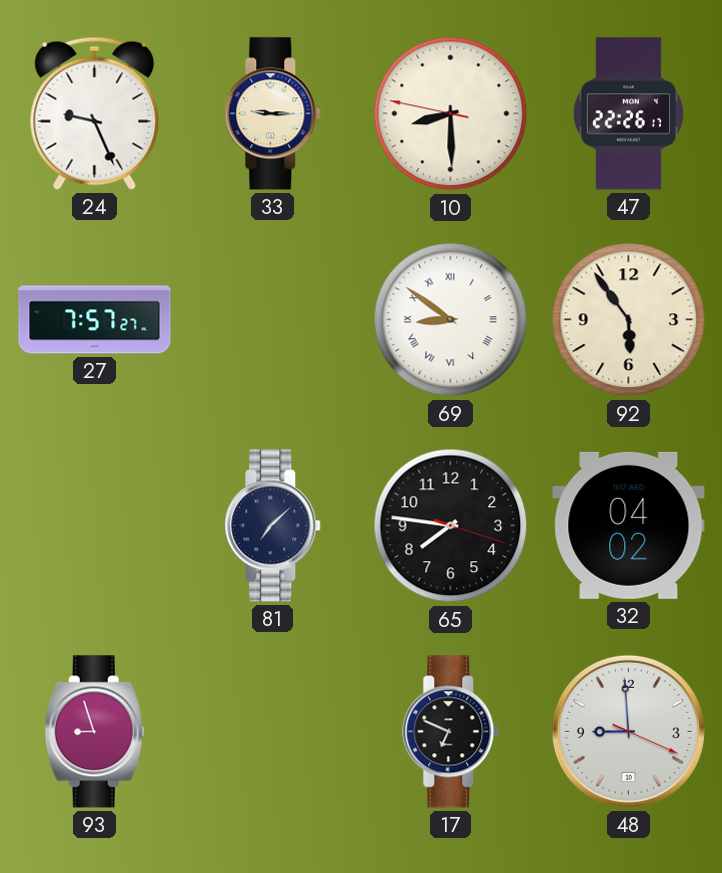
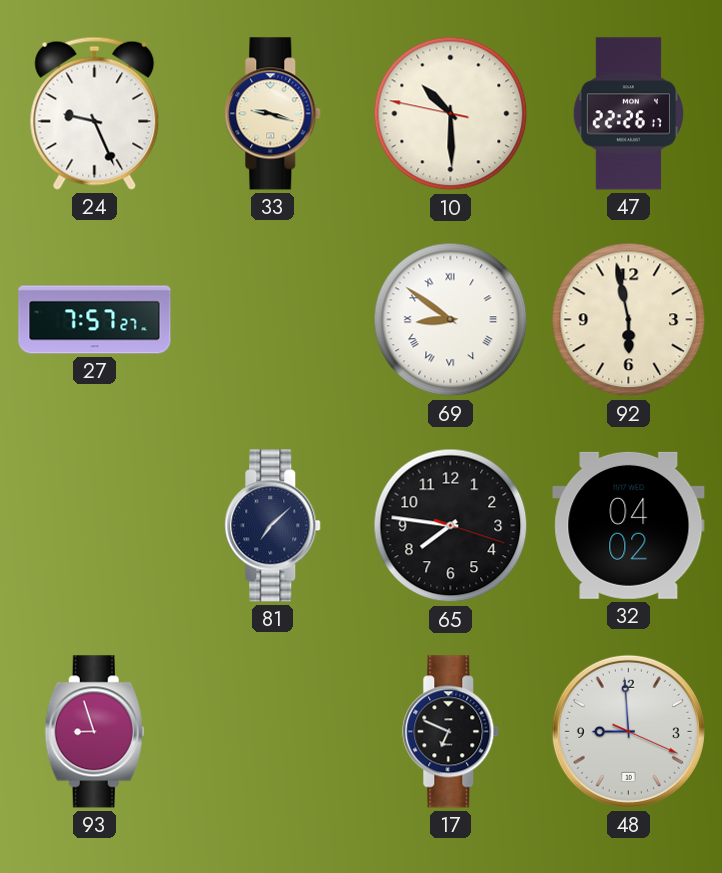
33: 9:15 -> 9:18 (273, 114)
10: 8:29 -> 10:29 (451, 114)
92: 5:54 -> 5:58 (629, 320)
